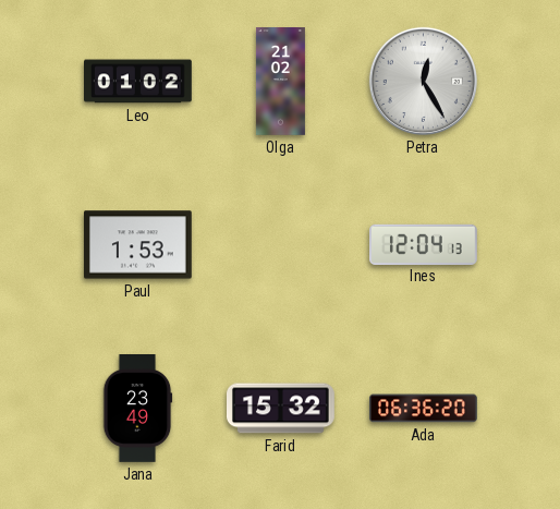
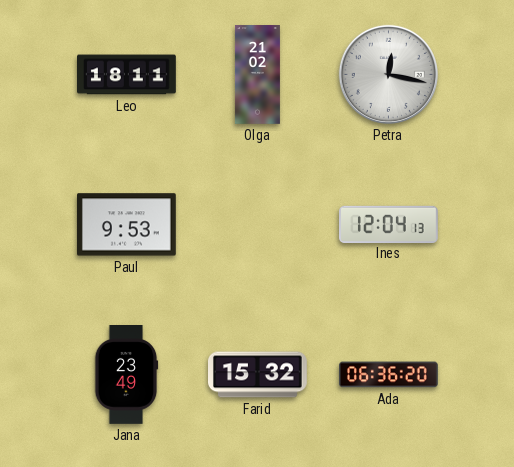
Leo: 01:02 -> 18:11 (127, 75)
Petra: 12:25 -> 12:17 (388, 74)
Paul: 1:53 -> 9:53 (126, 225)
